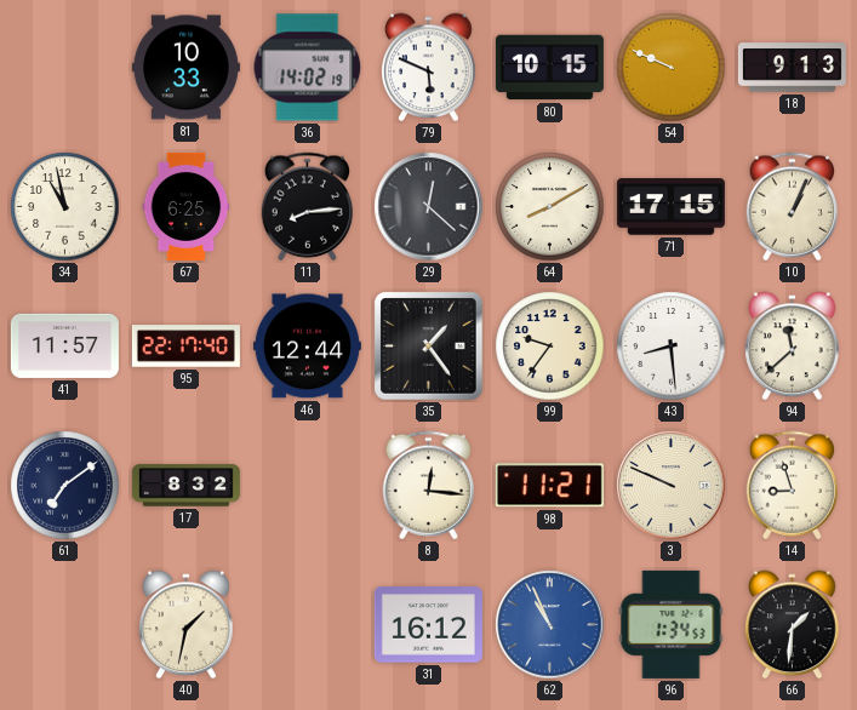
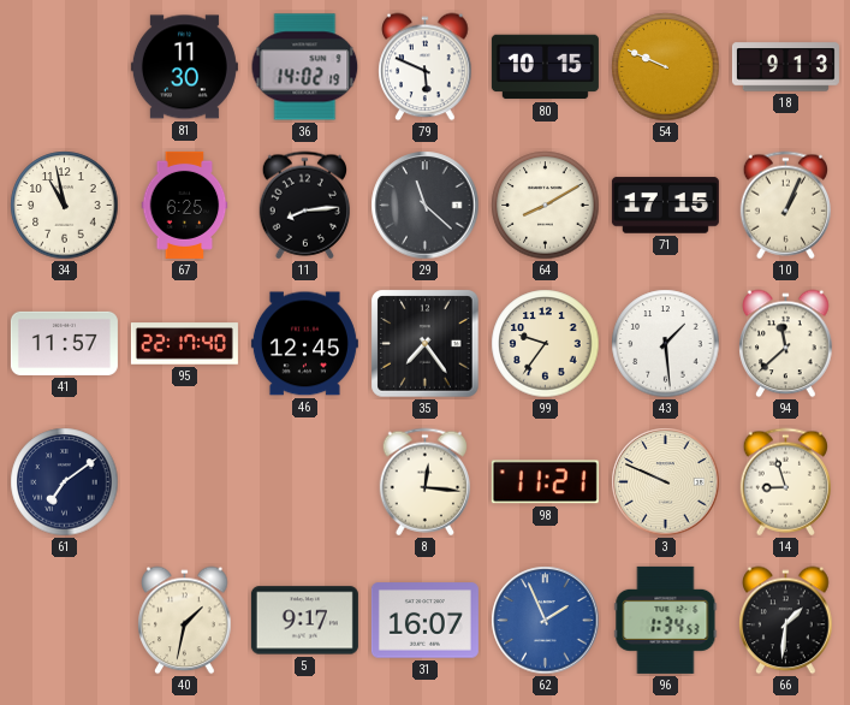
81: 10:33 -> 11:30 (184, 67)
29: 12:22 -> 11:22 (426, 206)
46: 12:44 -> 12:45 (304, 344)
35: 1:24 -> 7:24 (426, 344)
43: 8:29 -> 1:29 (666, 344)
17: 8:32 -> none (185, 486)
5: none -> 9:17 (304, 621)
31: 16:12 -> 16:07 (424, 621)
62: 10:56 -> 1:56 (546, 621)
